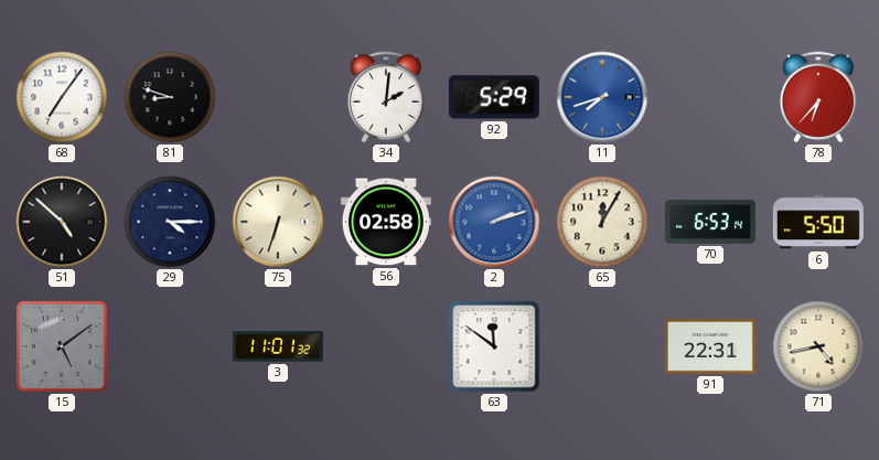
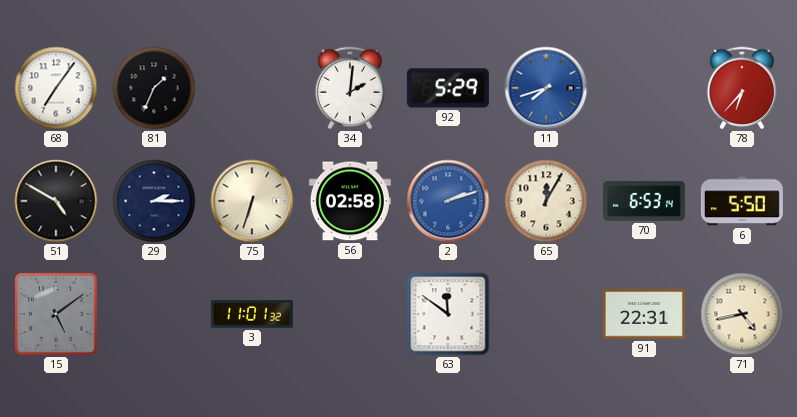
81: 8:48 -> 1:34 (154, 88)
51: 4:52 -> 4:50 (56, 201)
29: 4:15 -> 2:15 (154, 201)
